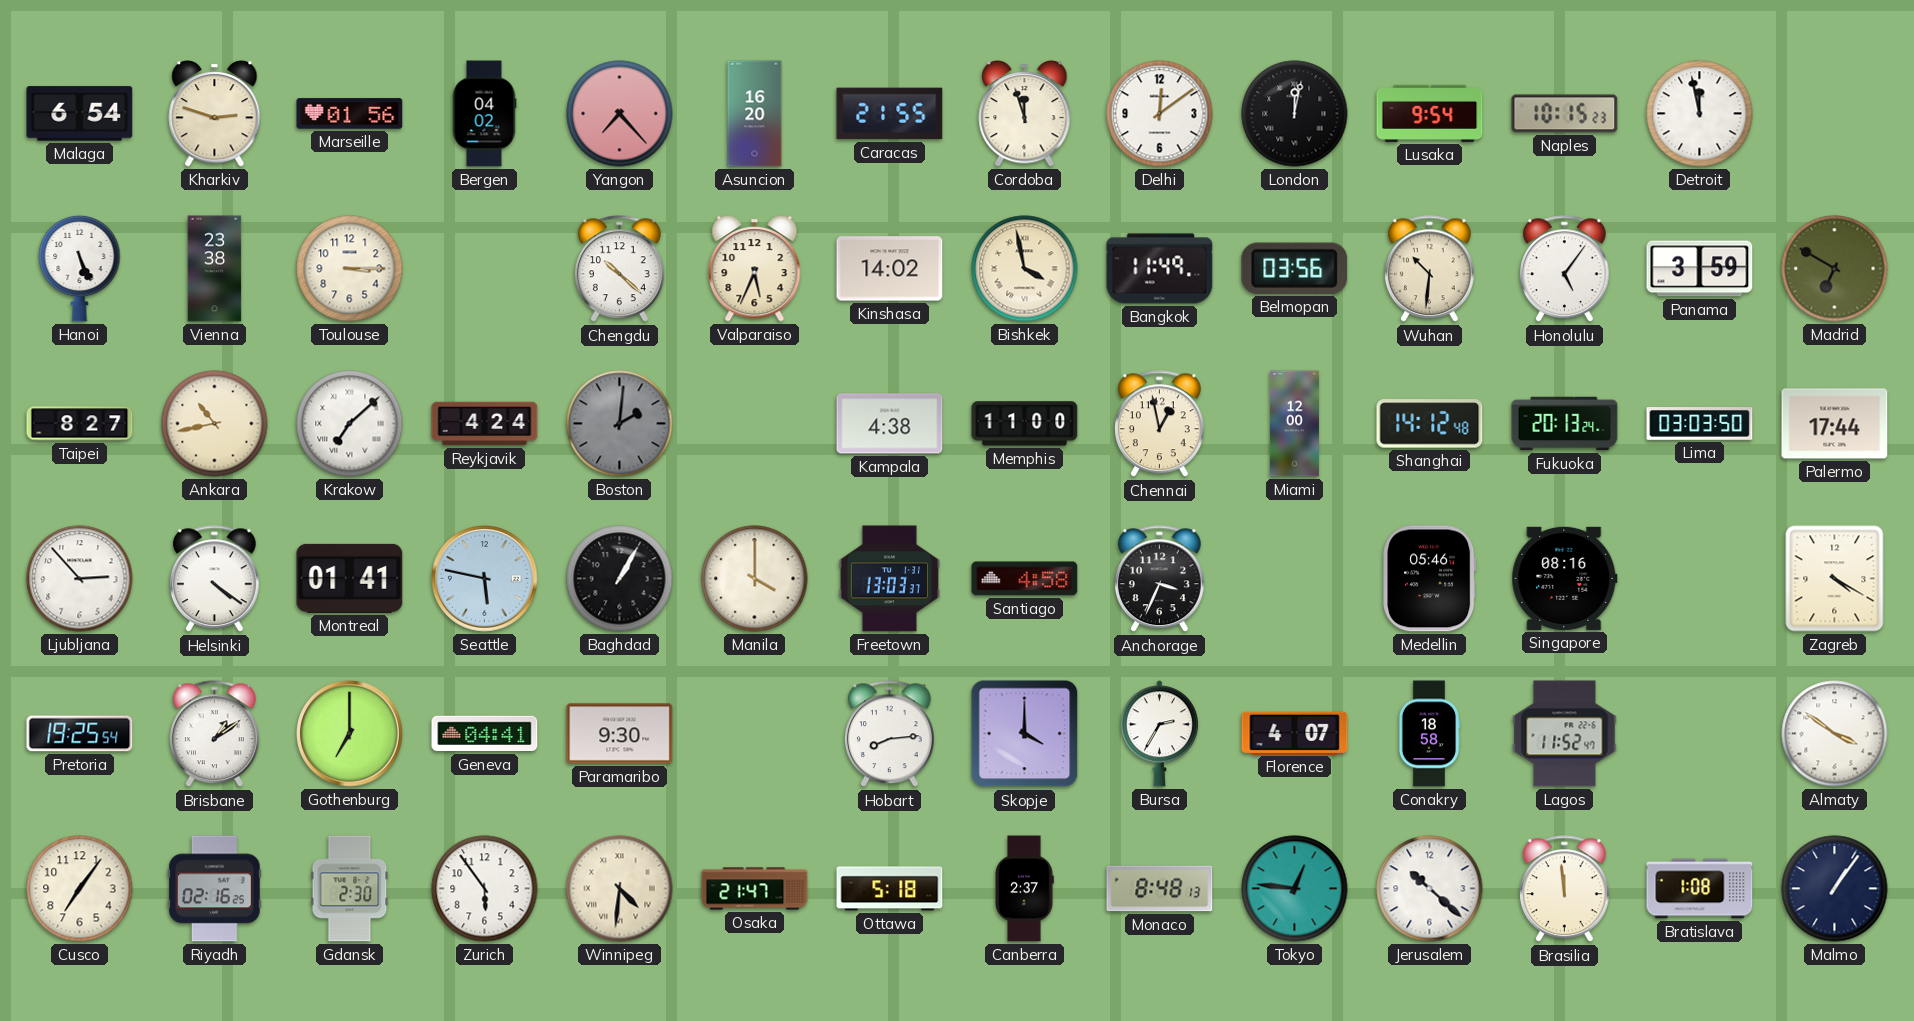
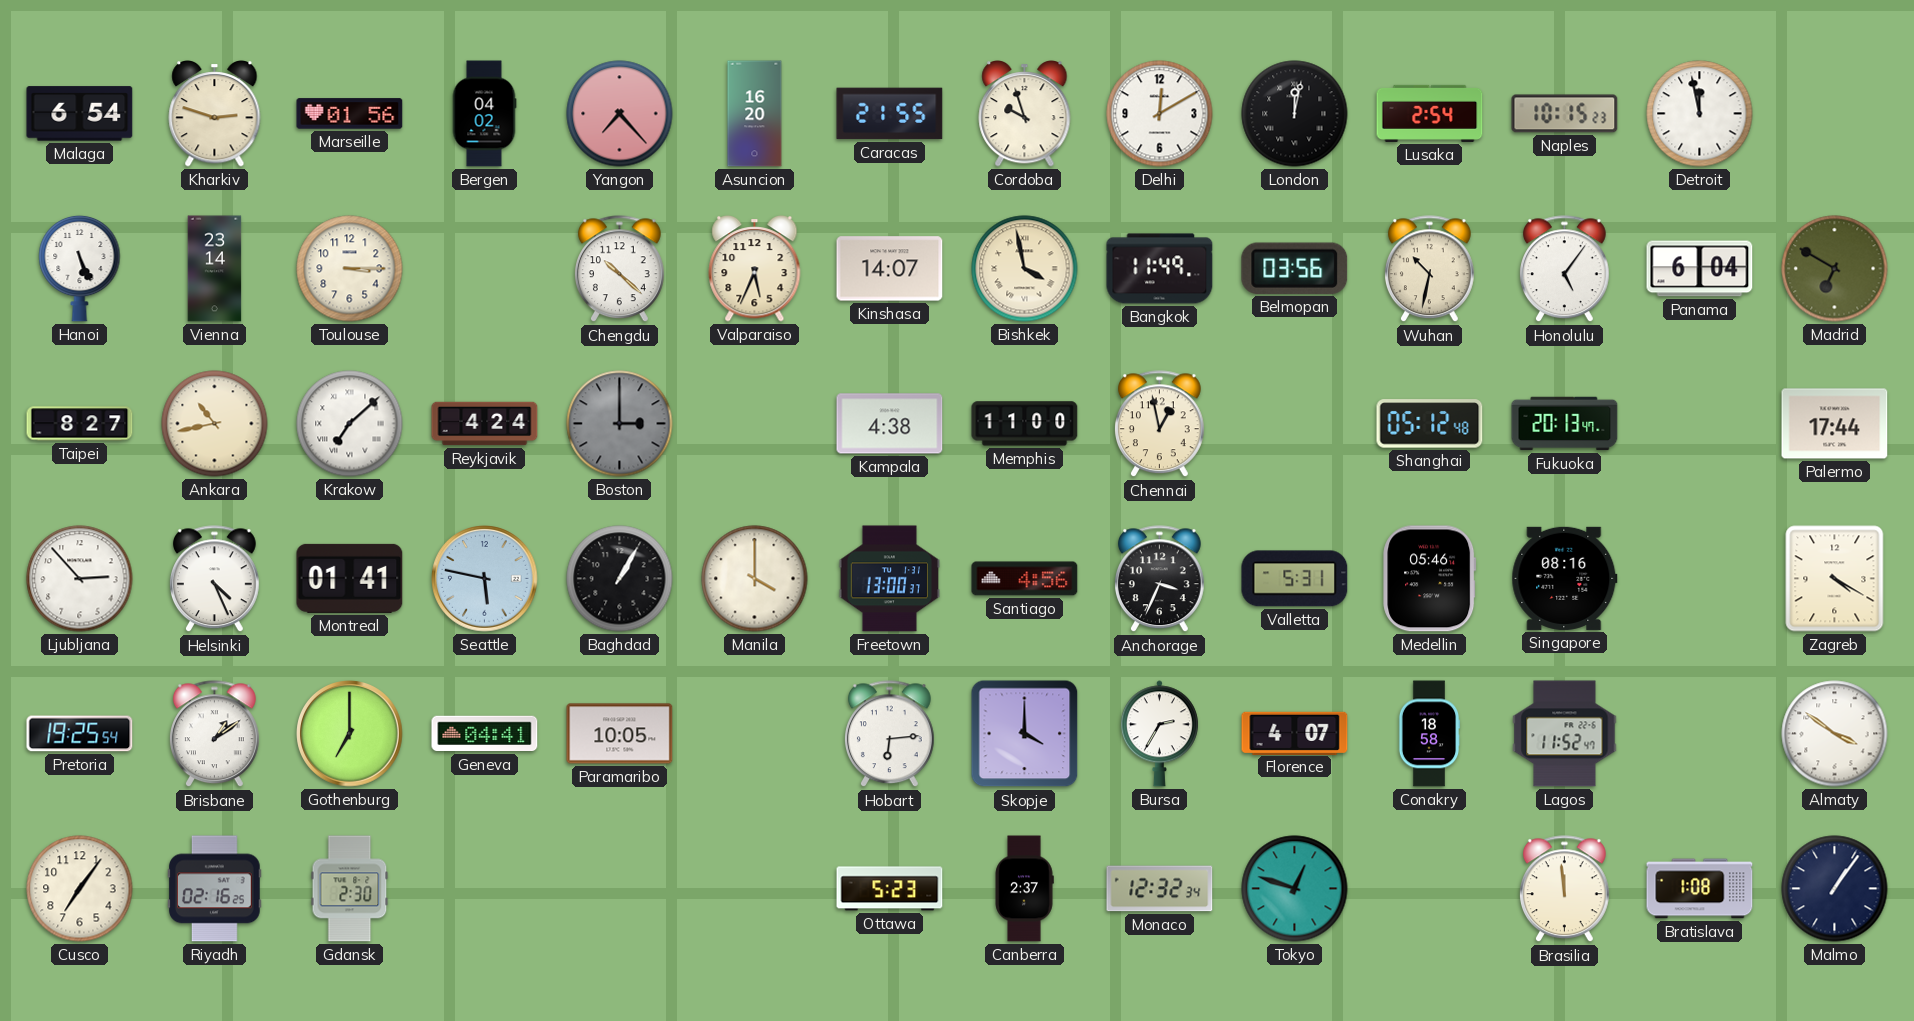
Cordoba: 11:57 -> 9:57 (1025, 114)
Delhi: 12:09 -> 12:10 (1160, 114)
Lusaka: 9:54 -> 2:54 (1430, 113)
Vienna: 23:38 -> 23:14 (215, 269)
Kinshasa: 14:02 -> 14:07 (890, 269)
Wuhan: 10:31 -> 10:32 (1429, 269)
Panama: 3:59 -> 6:04 (1700, 269)
Boston: 2:01 -> 3:00 (620, 424)
Miami: 12:00 -> none (1294, 424)
Shanghai: 14:12 -> 05:12 (1430, 424)
Fukuoka: 20:13:24 -> 20:13:47 (1565, 424)
Lima: 03:03 -> none (1700, 424)
Helsinki: 4:21 -> 4:26 (214, 579)
Freetown: 13:03 -> 13:00 (889, 579)
Santiago: 4:58 -> 4:56 (1025, 579)
Valletta: none -> 5:31 (1295, 579)
Paramaribo: 9:30 -> 10:05 (620, 734)
Hobart: 8:14 -> 6:14 (889, 734)
Zurich: 5:54 -> none (485, 889)
Winnipeg: 4:31 -> none (620, 889)
Osaka: 21:47 -> none (755, 889)
Ottawa: 5:18 -> 5:23 (890, 889)
Monaco: 8:48 -> 12:32 (1160, 889)
Tokyo: 12:46 -> 12:48 (1295, 889)
Jerusalem: 10:22 -> none (1430, 889)
